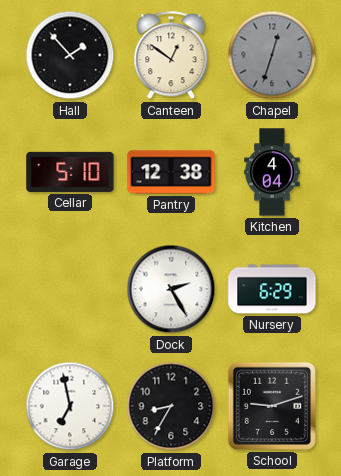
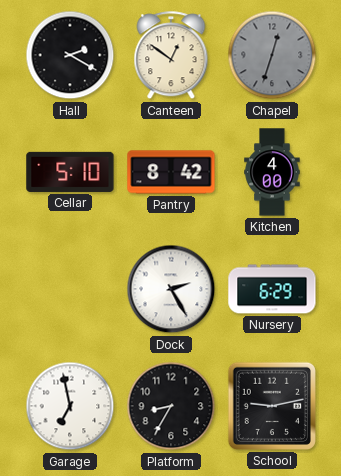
Hall: 1:53 -> 2:20 (70, 55)
Pantry: 12:38 -> 8:42 (171, 172)
Kitchen: 4:04 -> 4:00 (272, 172)
School: 9:12 -> 9:13 (272, 406)
